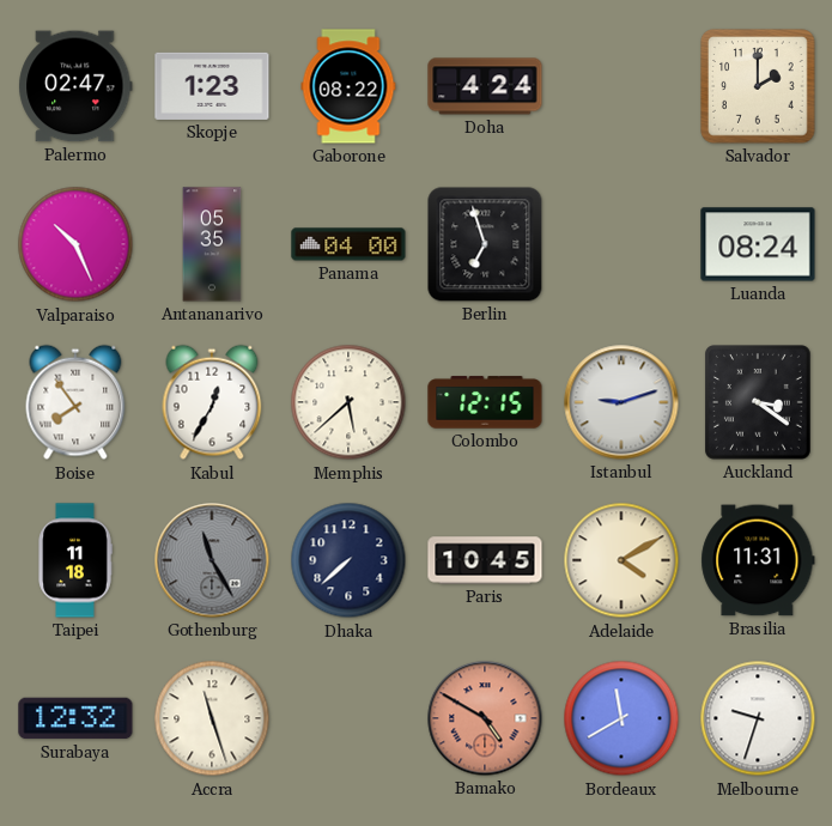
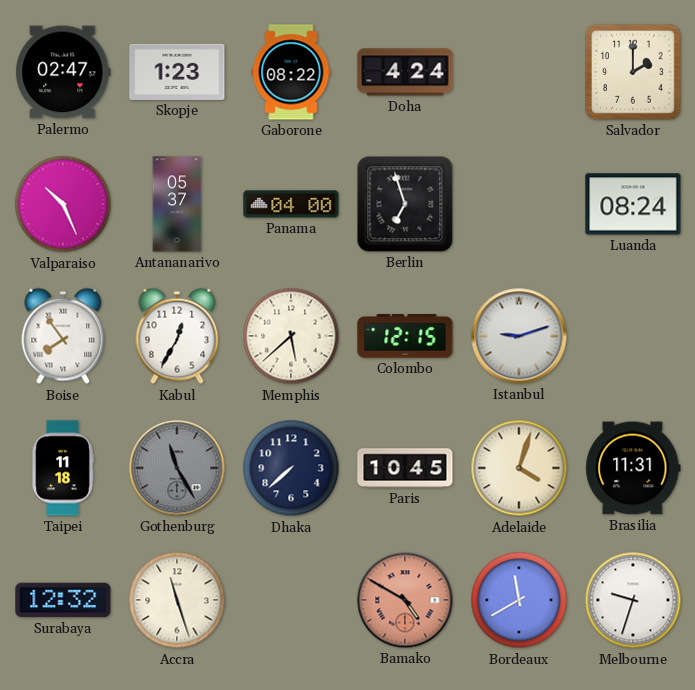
Antananarivo: 05:35 -> 05:37 (177, 204)
Auckland: 3:21 -> none (759, 403)
Adelaide: 4:10 -> 4:03 (519, 468)
